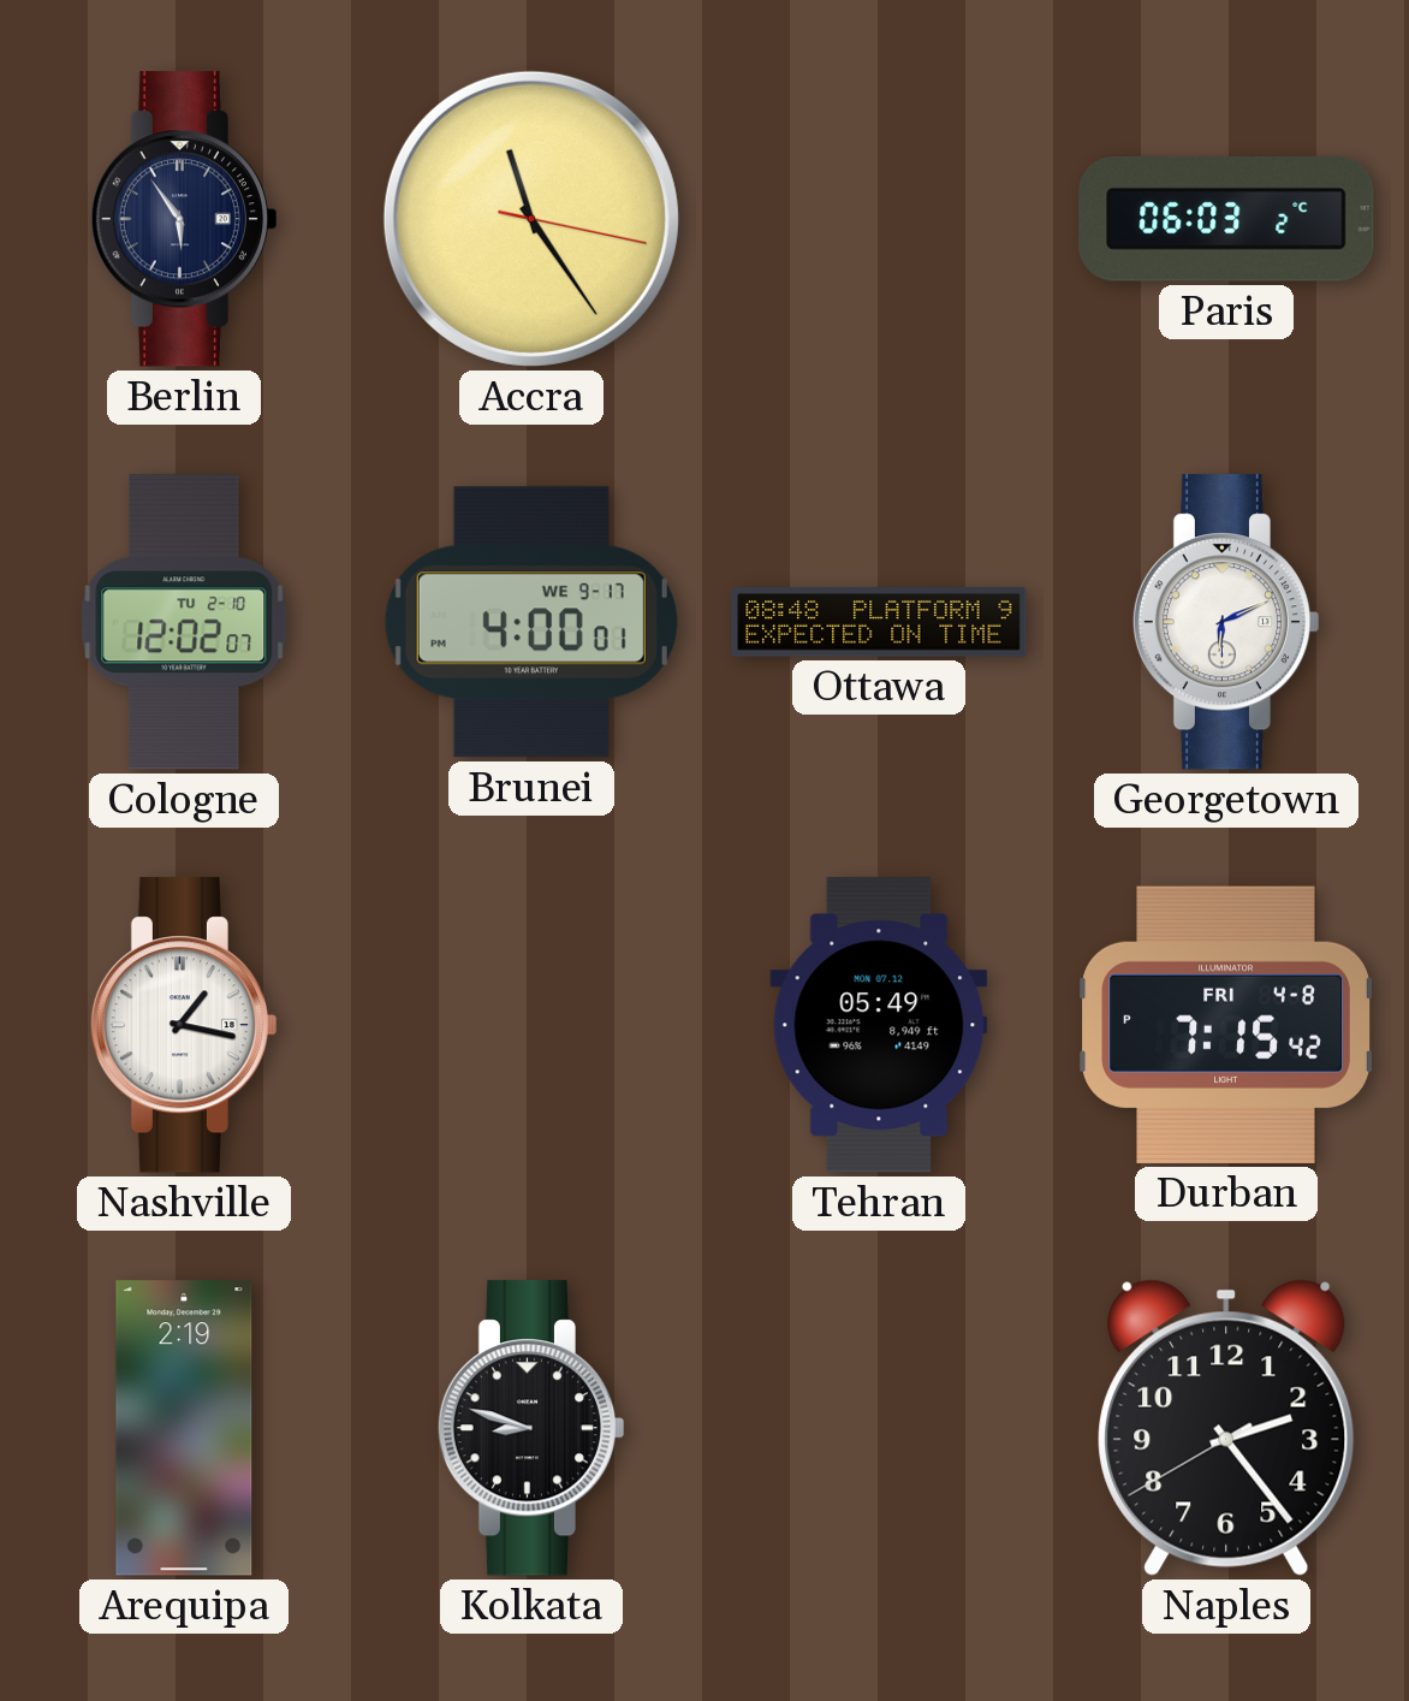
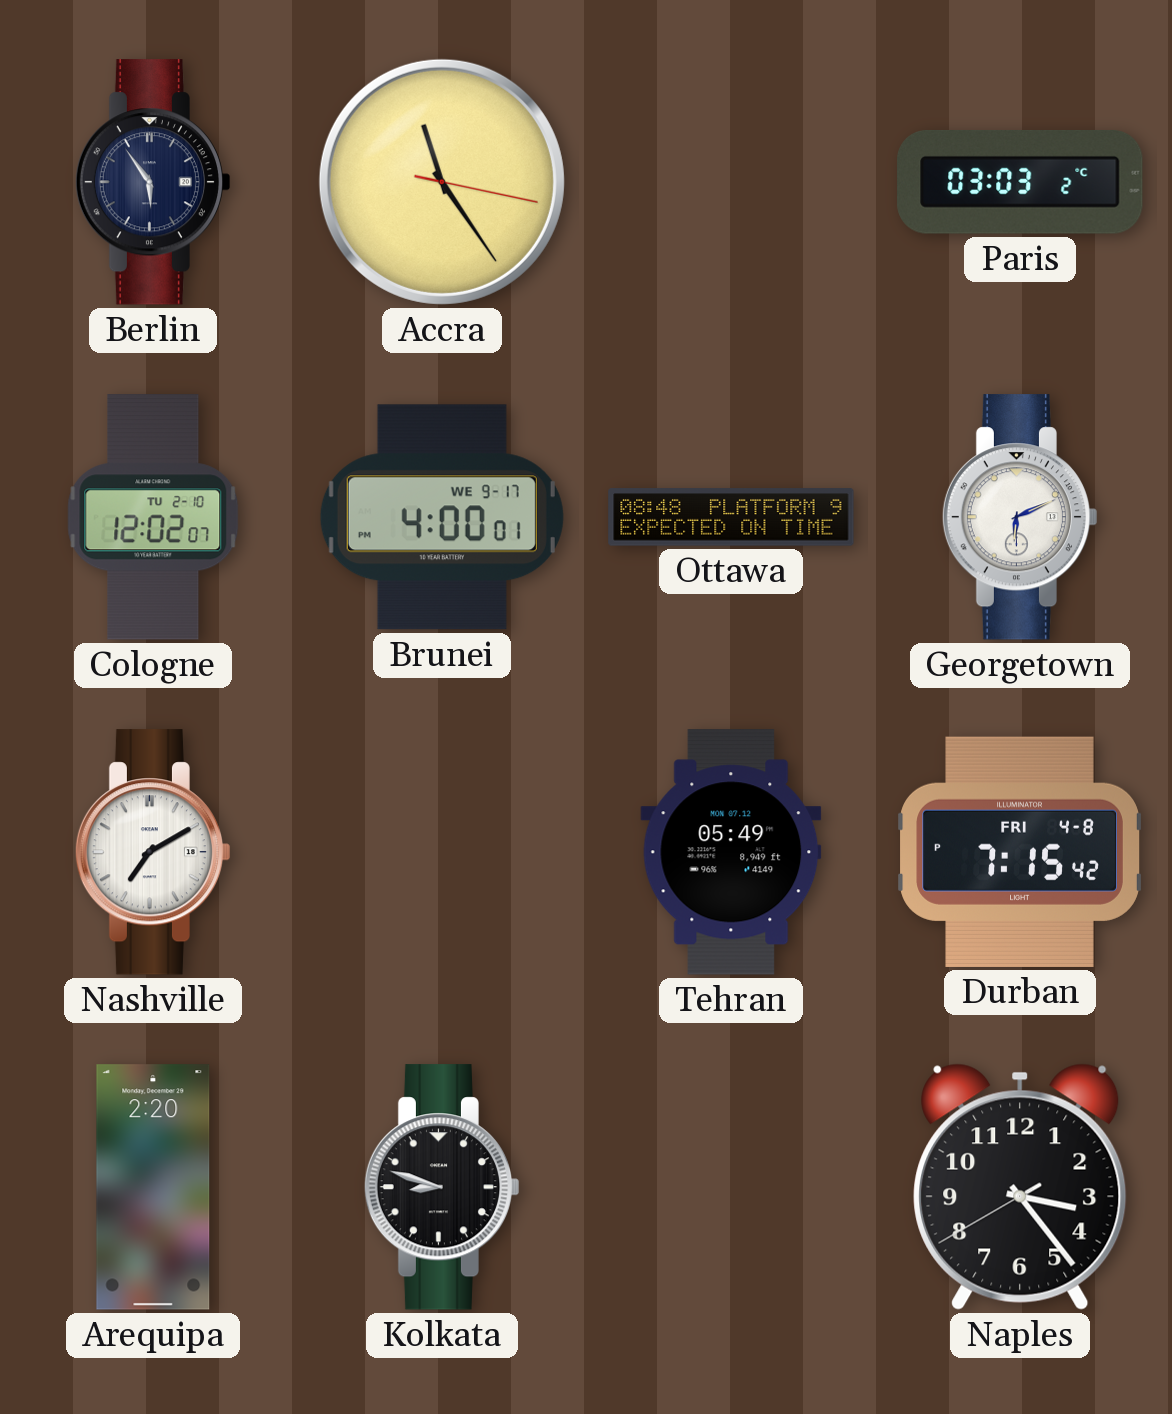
Paris: 06:03 -> 03:03 (1020, 182)
Nashville: 1:17 -> 7:10 (153, 852)
Arequipa: 2:19 -> 2:20 (153, 1187)
Naples: 2:23 -> 3:23 (1020, 1187)
